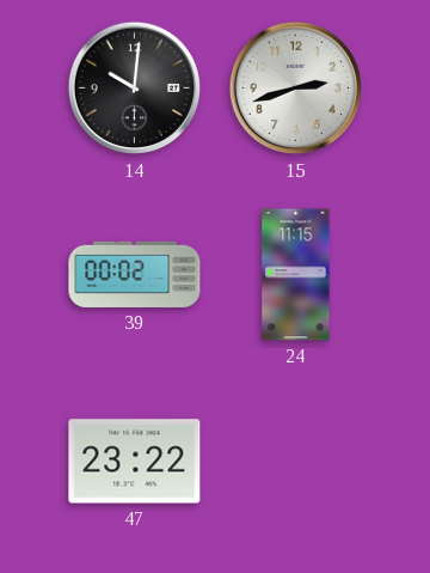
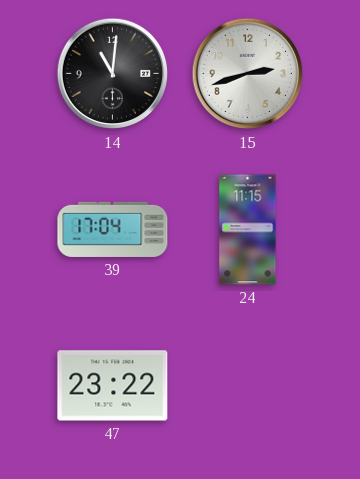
14: 10:01 -> 11:01 (113, 74)
39: 00:02 -> 17:04 (113, 229)
